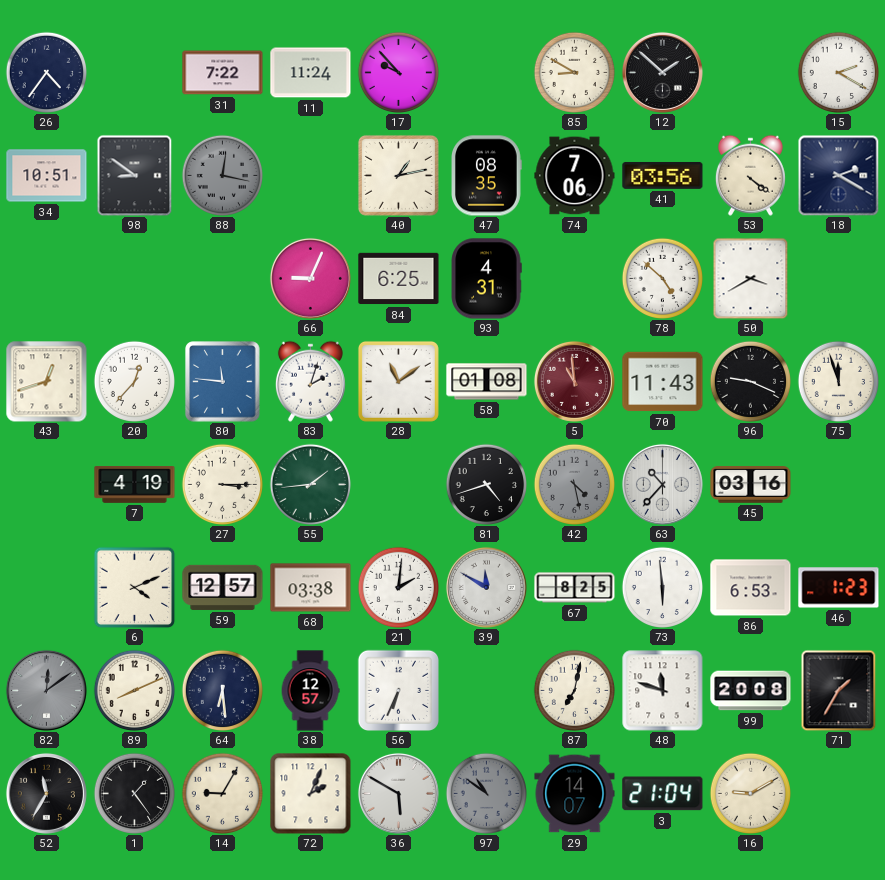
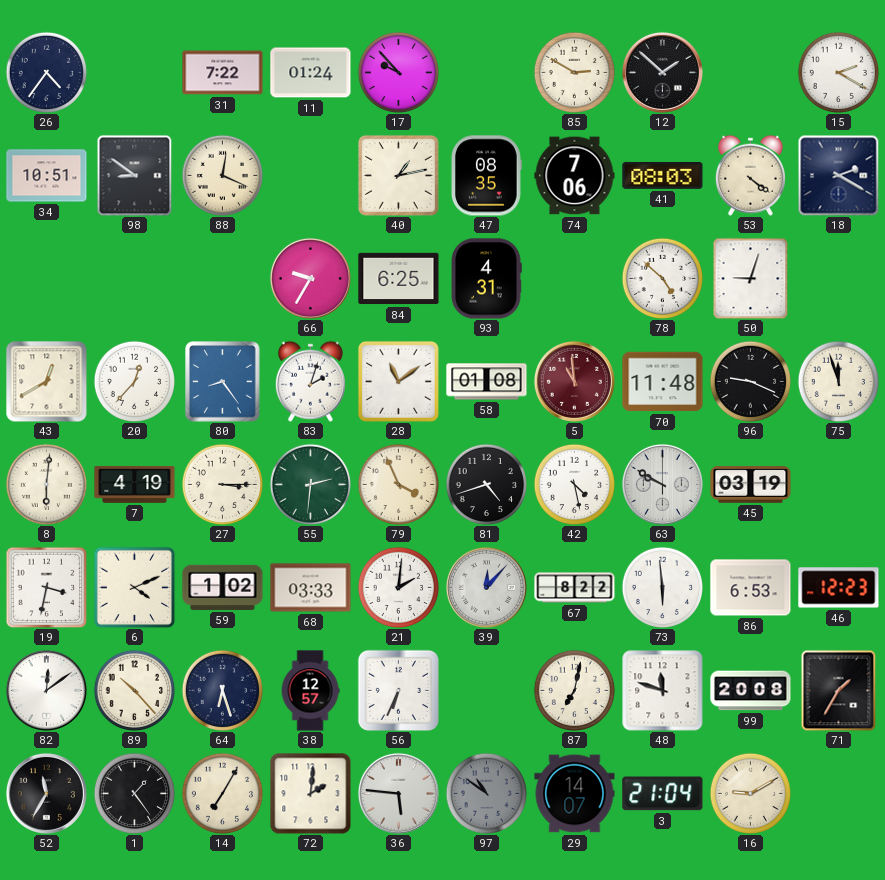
11: 11:24 -> 01:24 (311, 73)
85: 8:50 -> 2:50 (574, 72)
88: 12:17 -> 12:19 (222, 175)
88 dial: grey -> cream (222, 175)
41: 03:56 -> 08:03 (663, 175)
66: 9:04 -> 9:35 (310, 278)
50: 3:40 -> 9:03 (751, 278)
43: 12:42 -> 12:40 (47, 382)
80: 11:46 -> 8:24 (223, 382)
70: 11:43 -> 11:48 (663, 382)
8: none -> 6:01 (46, 484)
55: 1:44 -> 2:31 (310, 484)
79: none -> 3:56 (398, 484)
42 dial: grey -> white (574, 484)
63: 10:37 -> 9:50 (662, 484)
45: 03:16 -> 03:19 (751, 485)
19: none -> 3:32 (46, 587)
59: 12:57 -> 1:02 (223, 587)
68: 03:38 -> 03:33 (311, 588)
39: 11:50 -> 12:07 (486, 587)
67: 8:25 -> 8:22 (575, 588)
46: 1:23 -> 12:23 (839, 588)
82 dial: grey -> white (46, 690)
89: 8:11 -> 10:23 (134, 690)
64: 6:29 -> 6:27 (222, 690)
14: 9:05 -> 7:05 (222, 793)
72: 2:04 -> 2:01 (311, 794)
36: 5:50 -> 5:46 (398, 793)
